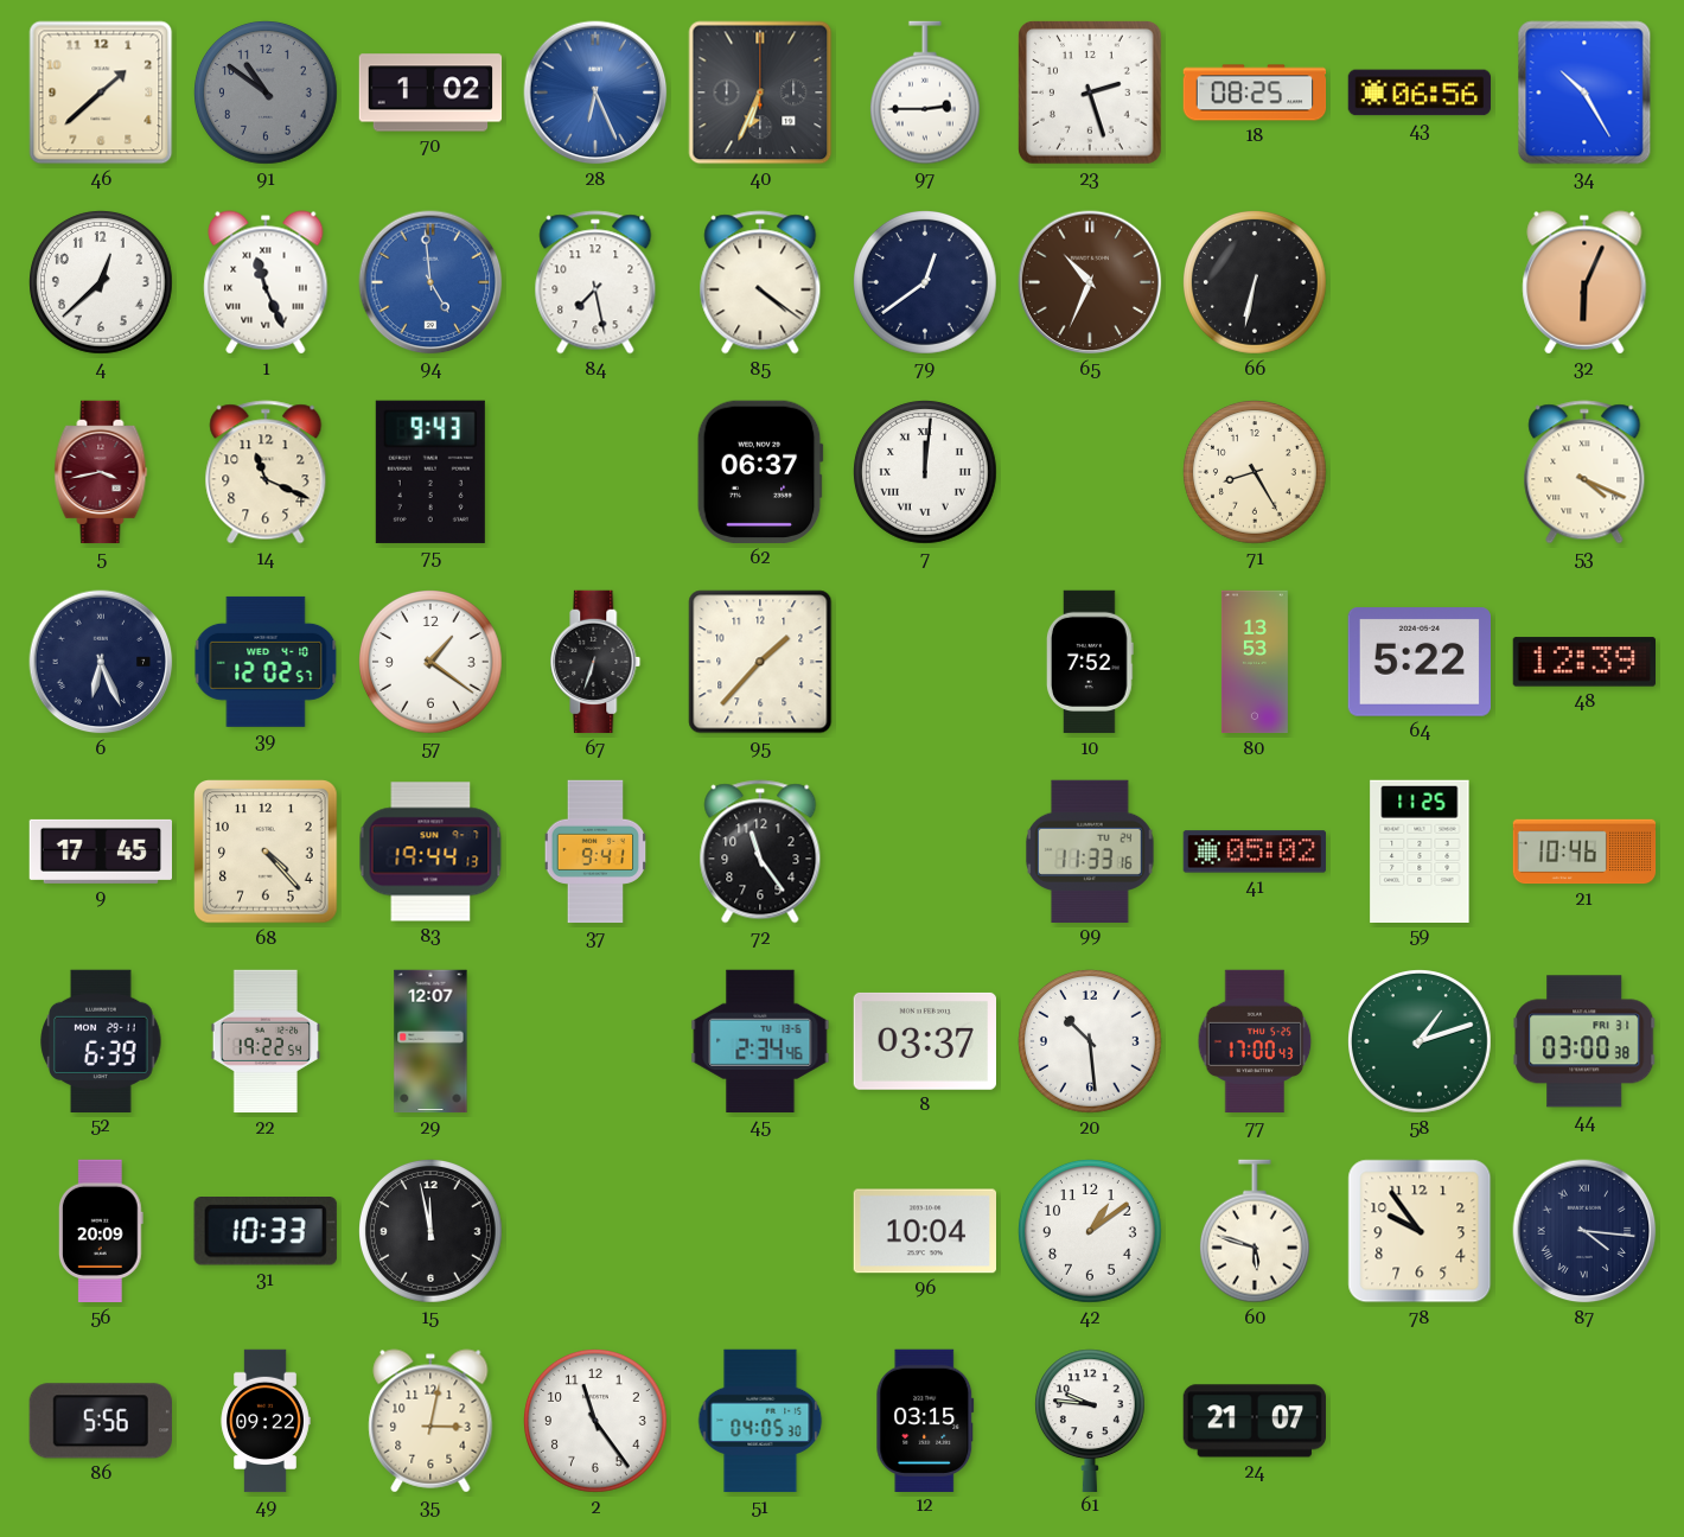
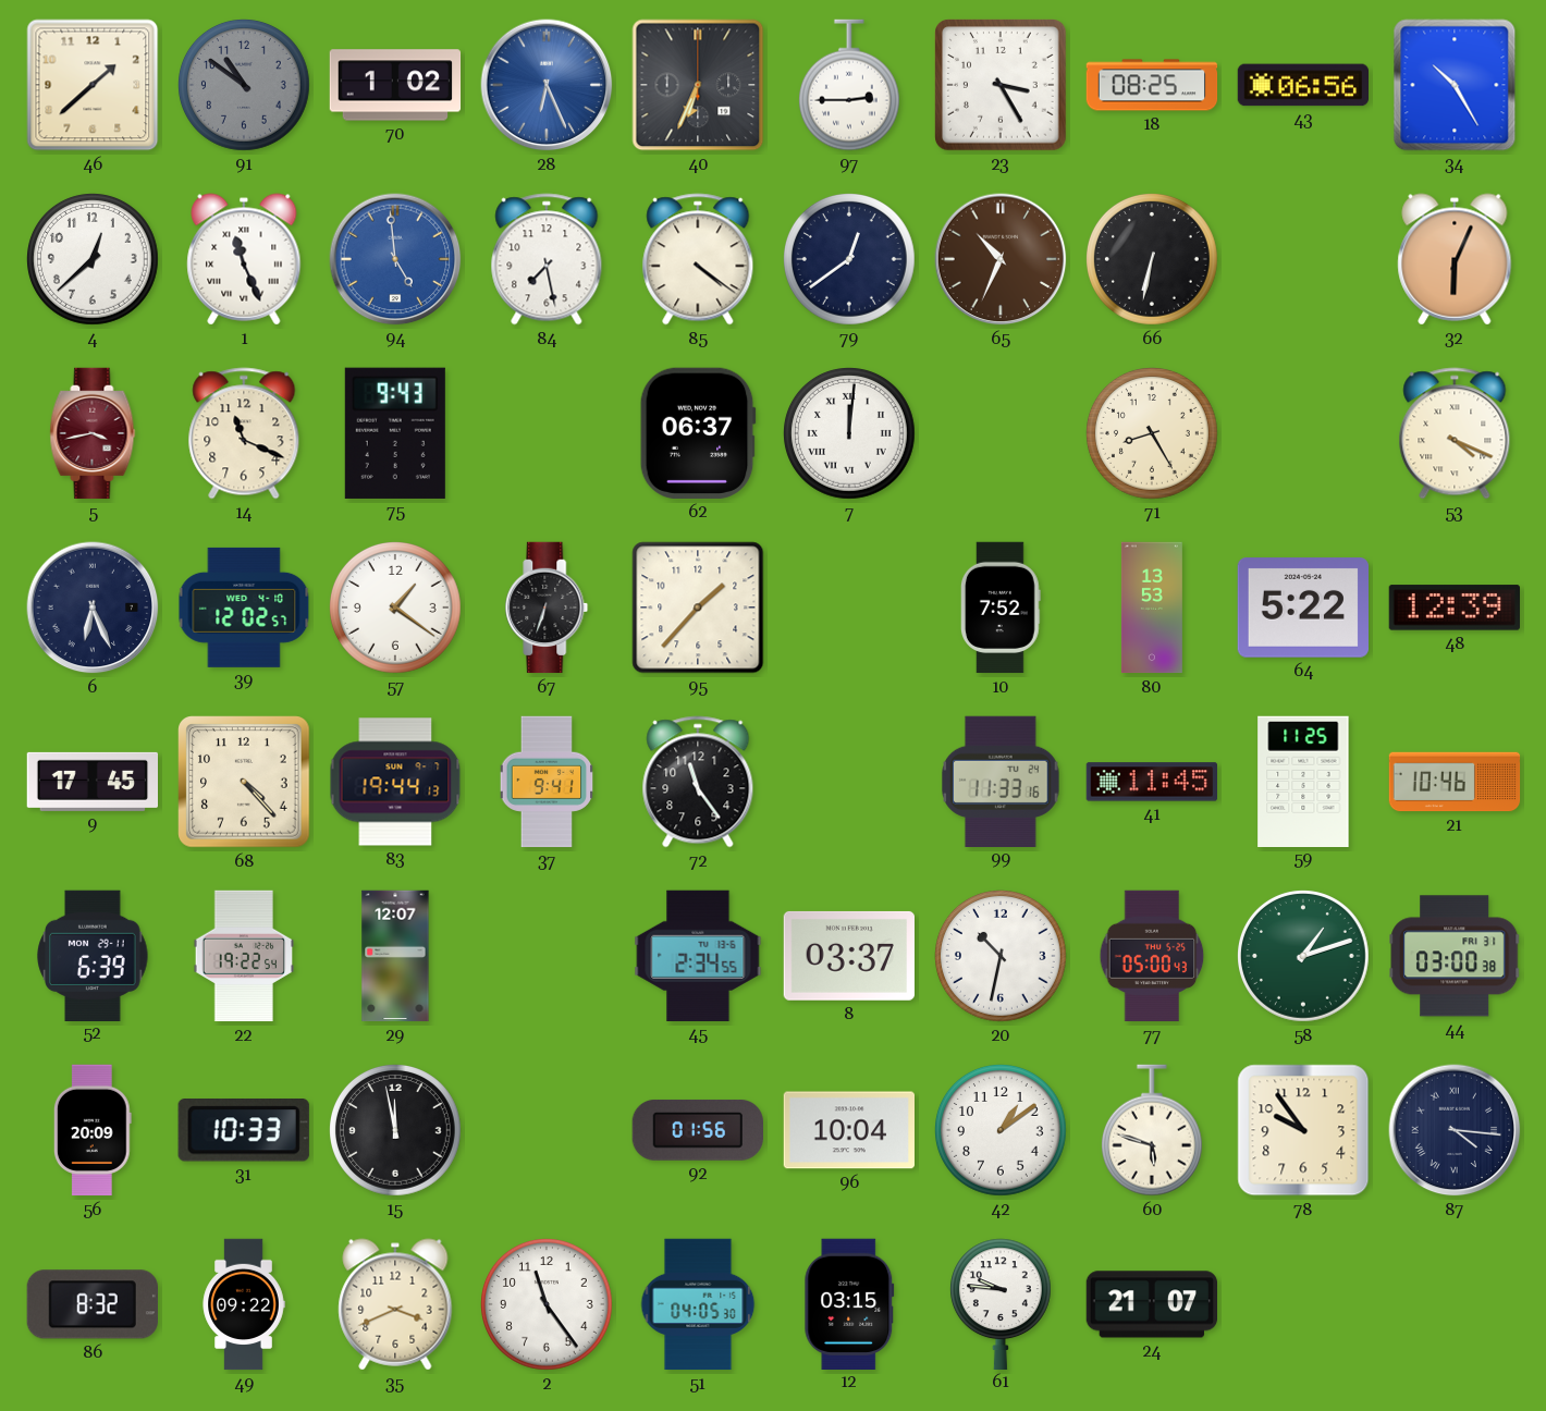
23: 2:27 -> 3:25 (1001, 85)
41: 05:02 -> 11:45 (1152, 782)
45: 2:34:46 -> 2:34:55 (698, 956)
20: 10:29 -> 10:32 (1002, 957)
77: 17:00 -> 05:00 (1152, 956)
92: none -> 01:56 (698, 1130)
86: 5:56 -> 8:32 (93, 1304)
35: 3:02 -> 3:41 (395, 1304)
